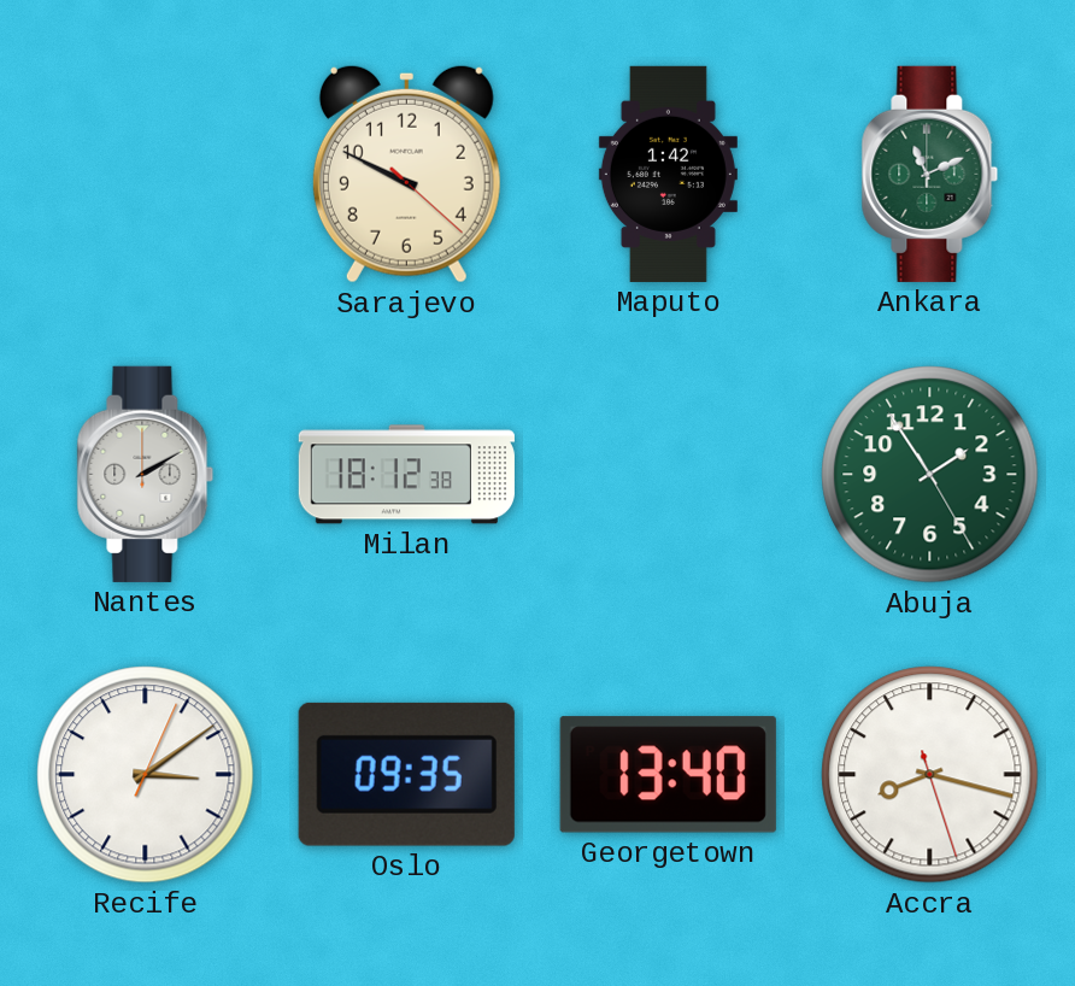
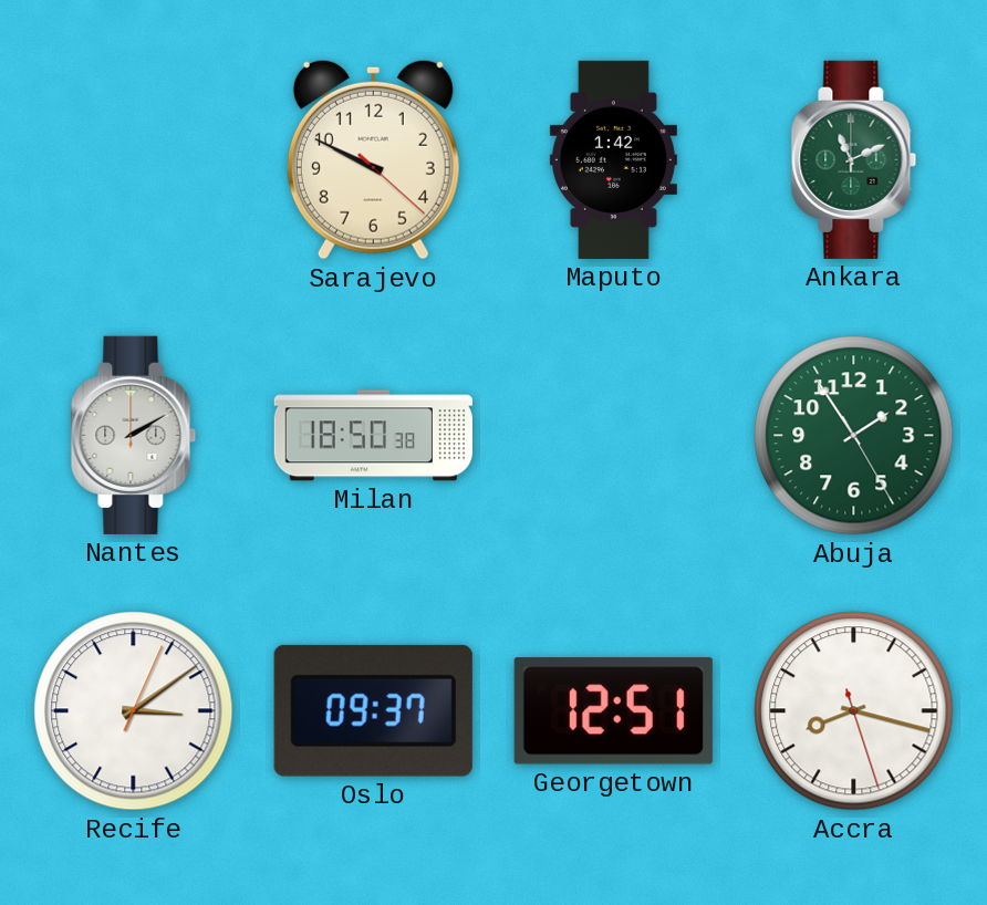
Milan: 18:12 -> 18:50 (373, 436)
Oslo: 09:35 -> 09:37 (373, 710)
Georgetown: 13:40 -> 12:51 (613, 711)
